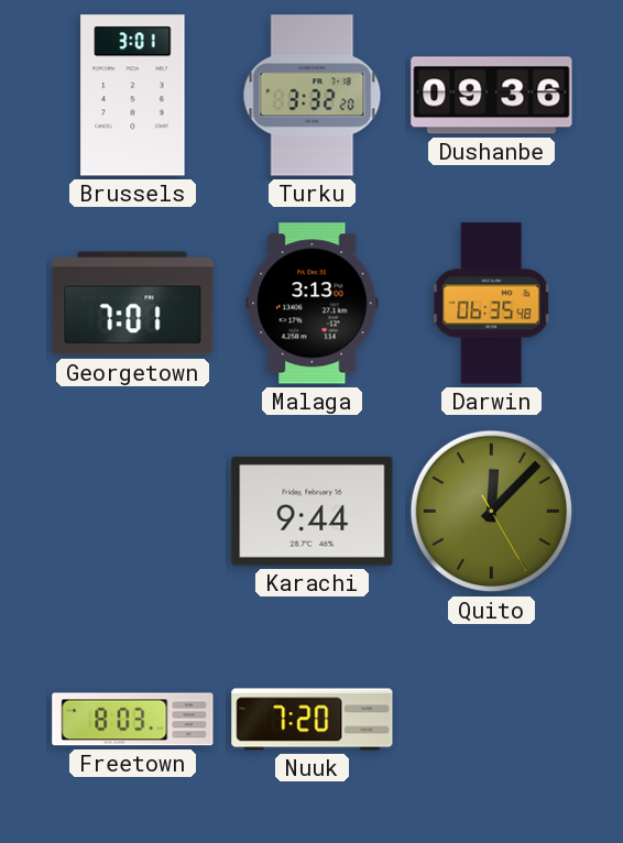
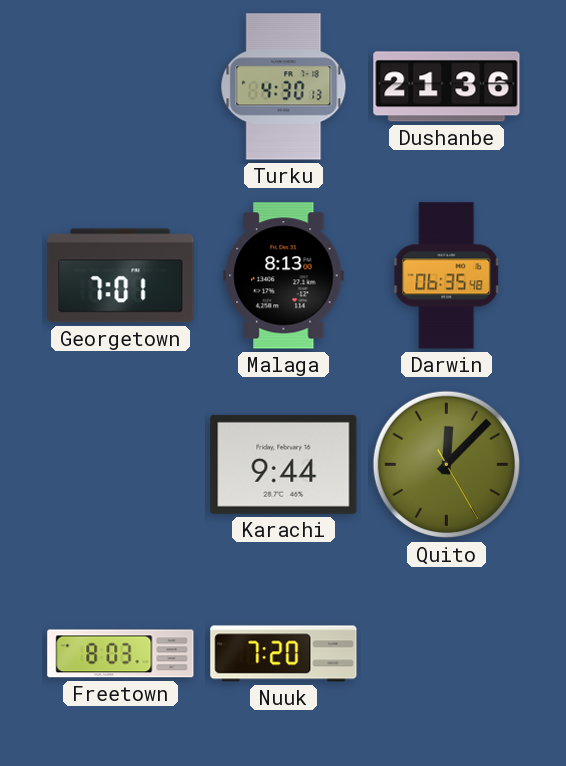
Brussels: 3:01 -> none (133, 96)
Turku: 3:32 -> 4:30 (284, 87)
Dushanbe: 09:36 -> 21:36 (447, 87)
Malaga: 3:13 -> 8:13 (284, 276)
